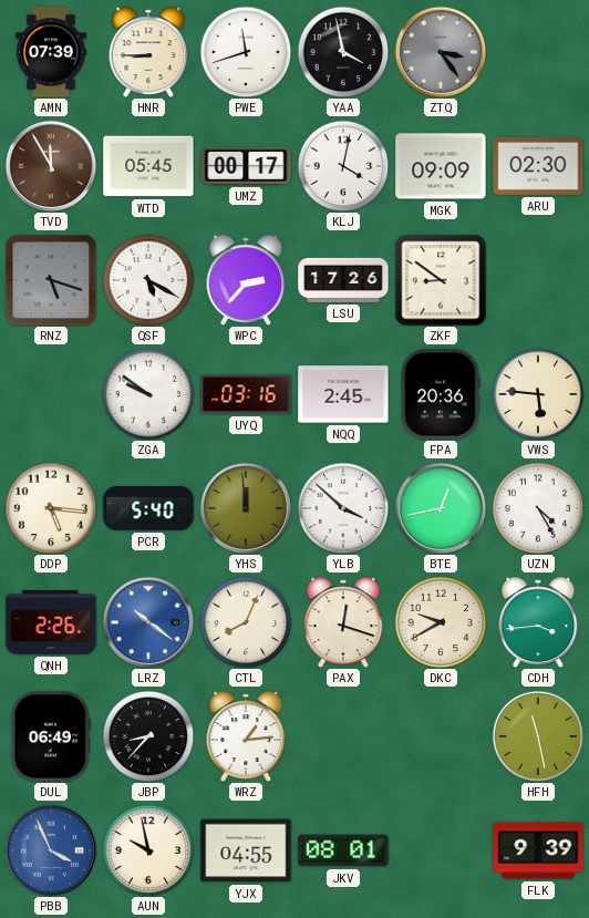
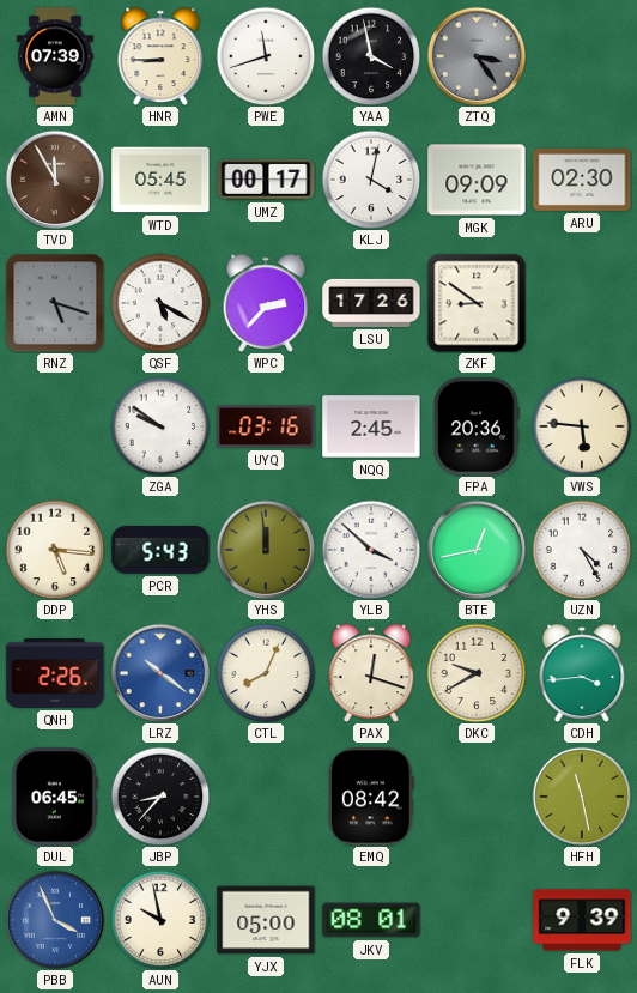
PCR: 5:40 -> 5:43 (160, 551)
DUL: 06:49 -> 06:45 (55, 797)
WRZ: 1:14 -> none (246, 735)
EMQ: none -> 08:42 (372, 797)
YJX: 04:55 -> 05:00 (266, 920)
